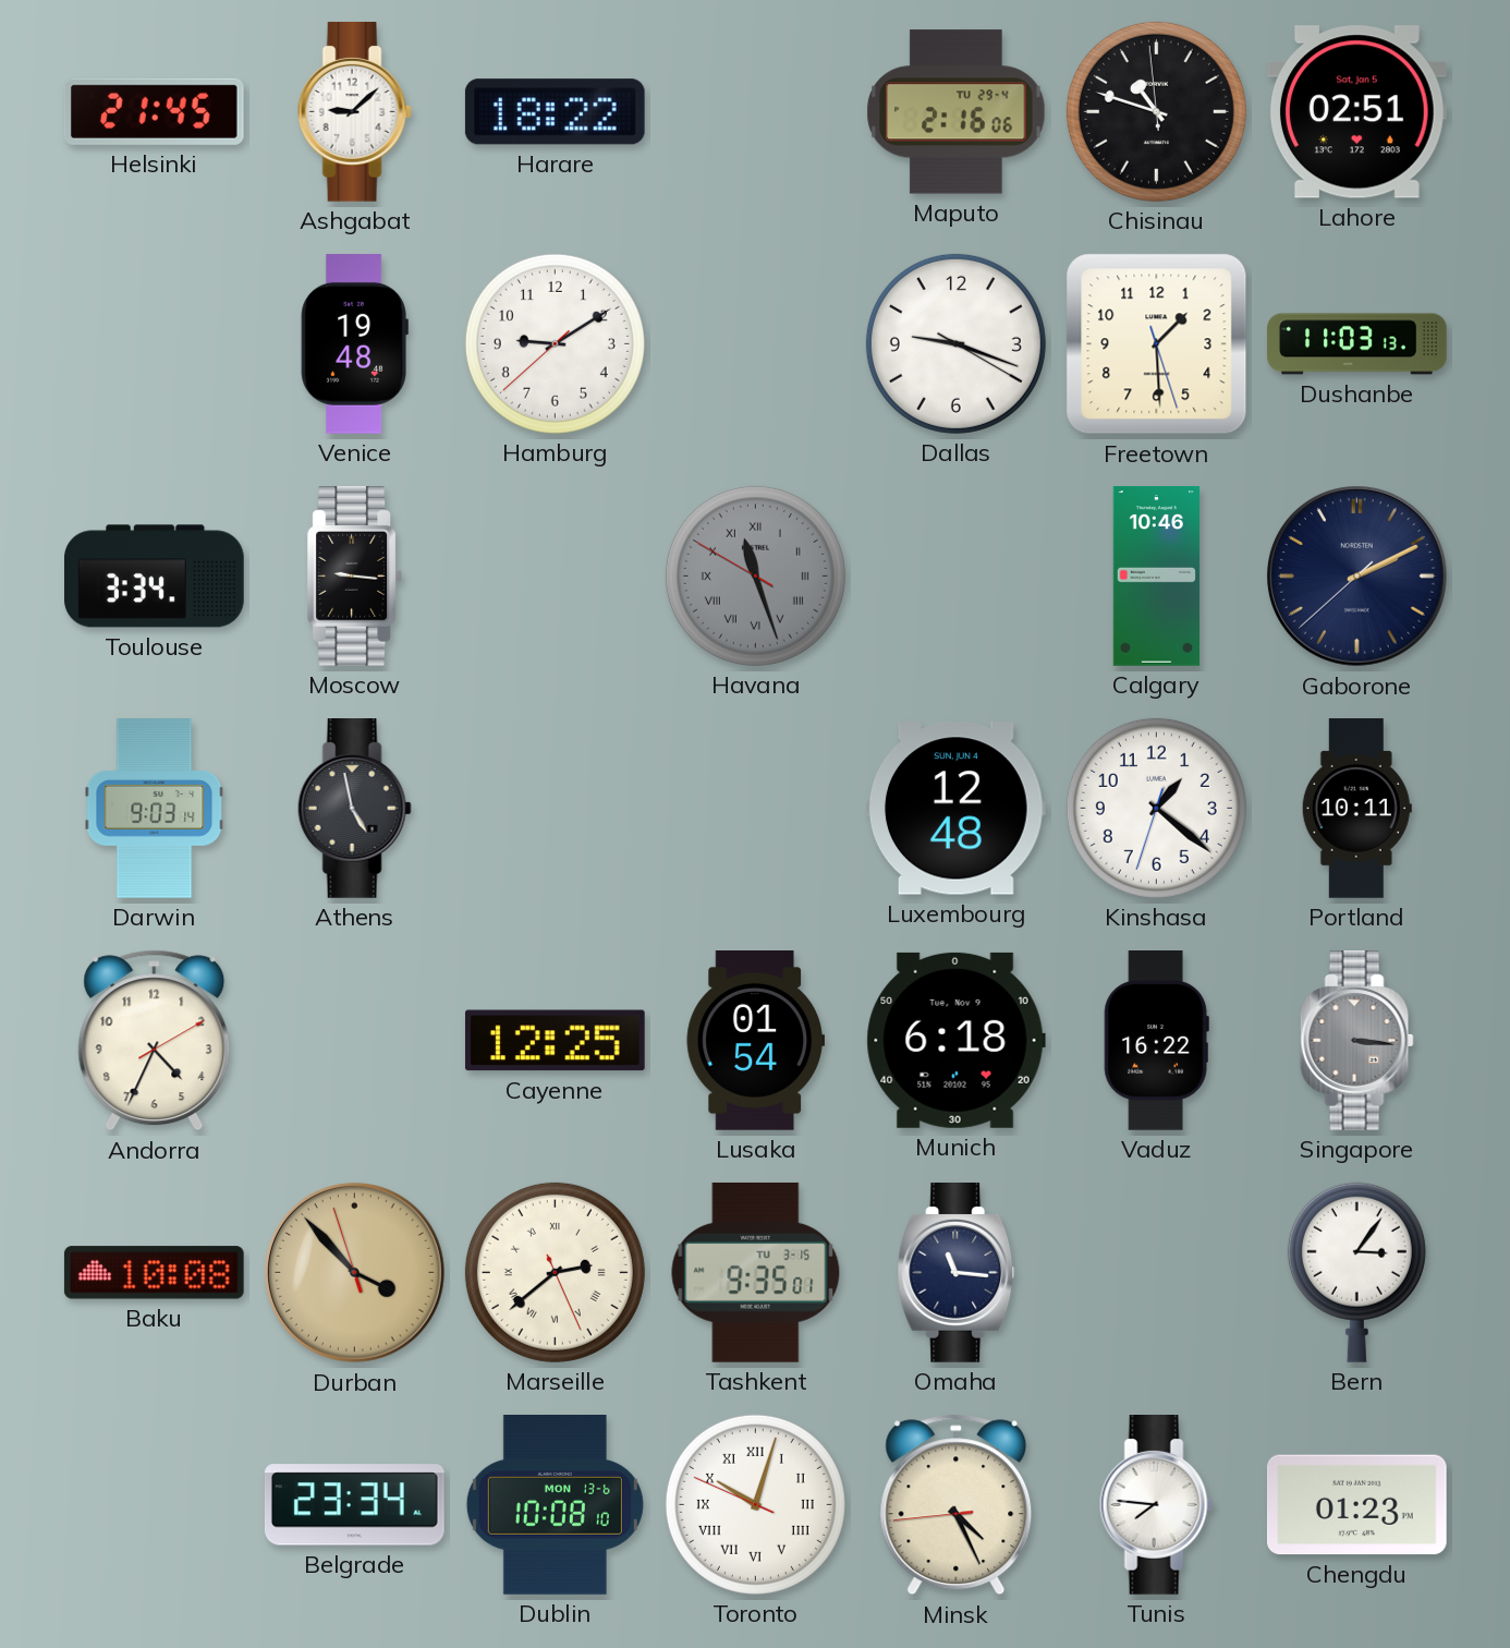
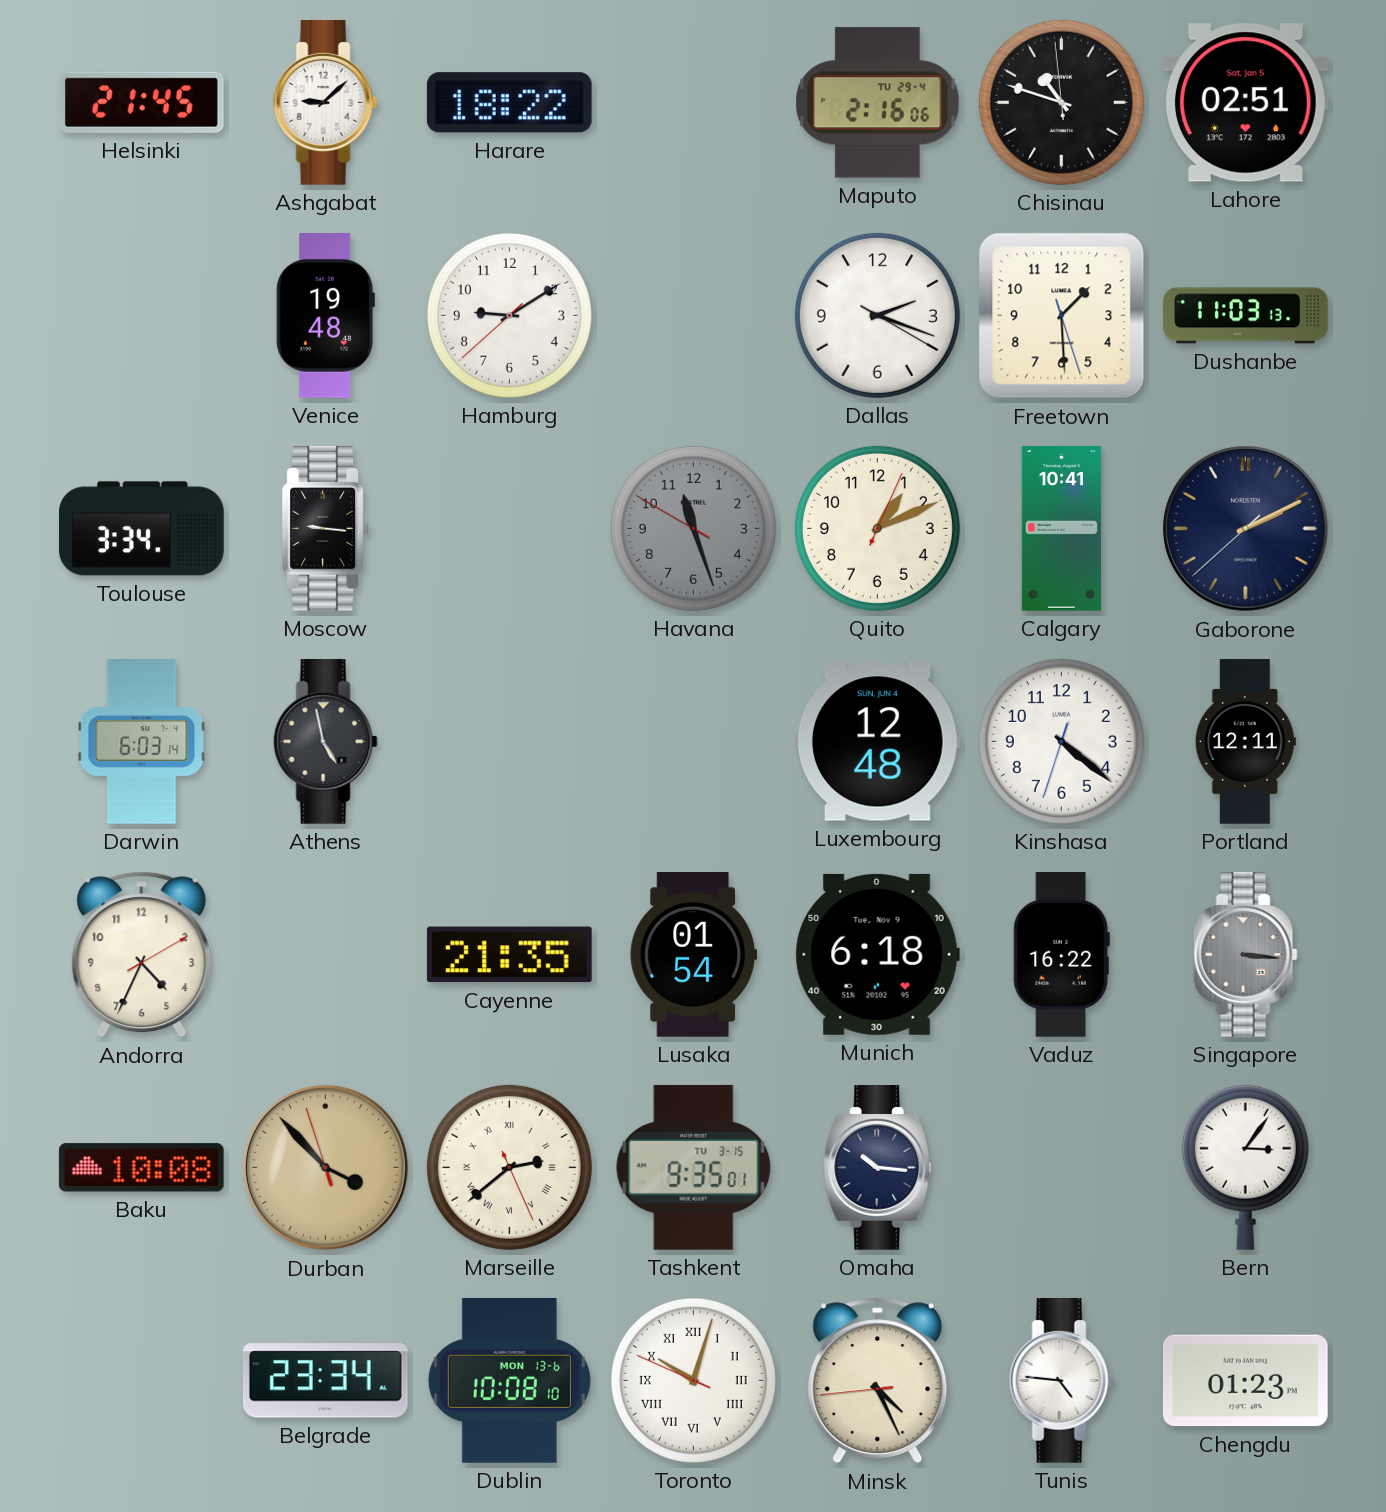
Dallas: 9:18 -> 2:18 (877, 315)
Havana numerals: Roman -> Arabic (693, 528)
Quito: none -> 1:11 (877, 528)
Calgary: 10:46 -> 10:41 (1061, 529)
Darwin: 9:03 -> 6:03 (142, 742)
Kinshasa: 1:21 -> 4:21 (1061, 741)
Portland: 10:11 -> 12:11 (1245, 742)
Cayenne: 12:25 -> 21:35 (509, 955)
Omaha: 11:16 -> 10:16 (878, 1168)
Tunis: 7:46 -> 4:46 (1061, 1381)
